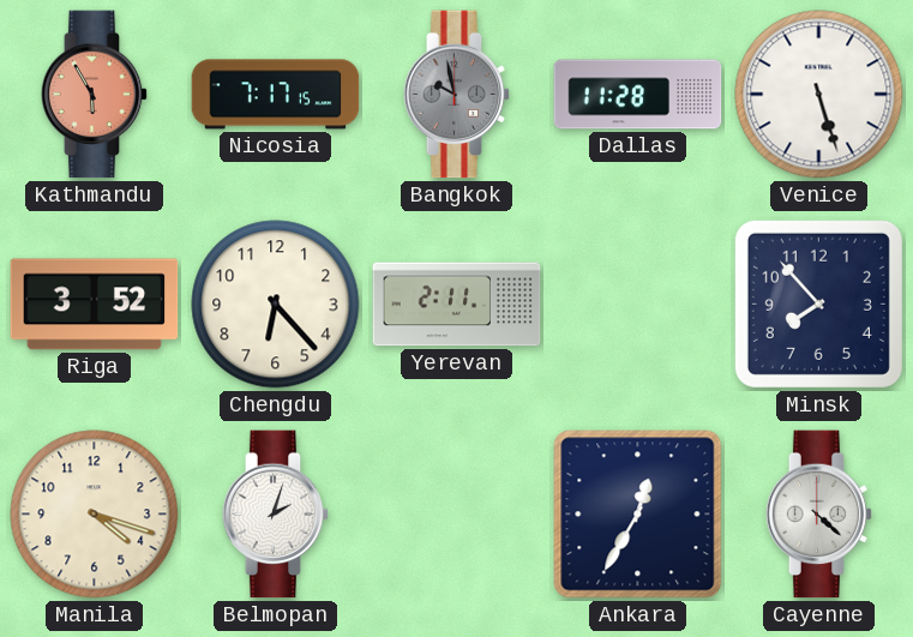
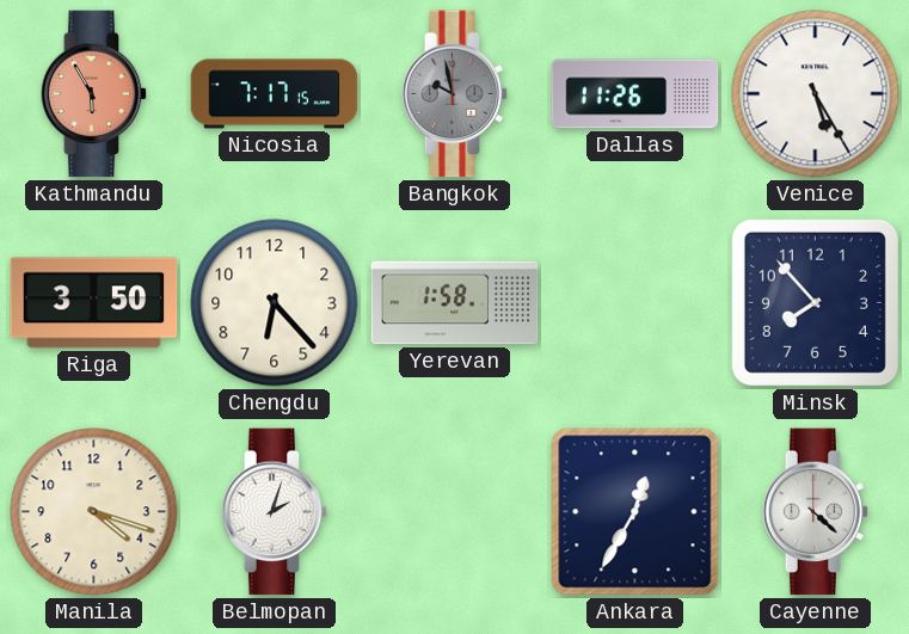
Dallas: 11:28 -> 11:26 (635, 94)
Venice: 5:27 -> 5:25 (816, 94)
Riga: 3:52 -> 3:50 (94, 303)
Yerevan: 2:11 -> 1:58 (455, 303)
